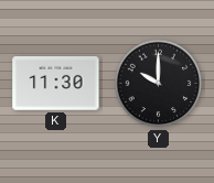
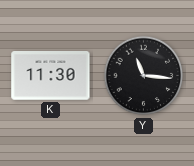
Y: 10:00 -> 11:16 (144, 76)
